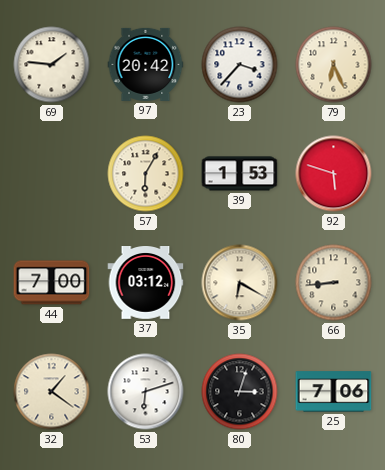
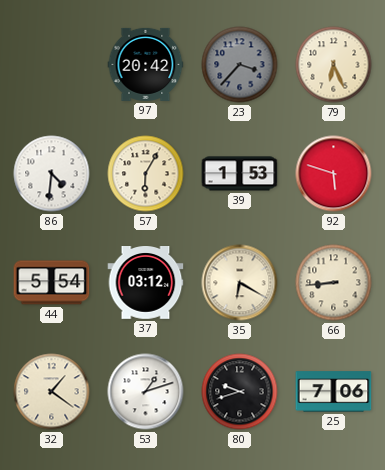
69: 1:46 -> none (52, 65)
23 dial: white -> grey (240, 65)
86: none -> 4:31 (52, 174)
44: 7:00 -> 5:54 (52, 283)
53: 6:12 -> 1:12 (146, 392)
80: 3:03 -> 9:42 (240, 392)
